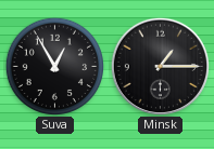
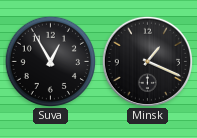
Minsk: 1:15 -> 1:19 (147, 61)
